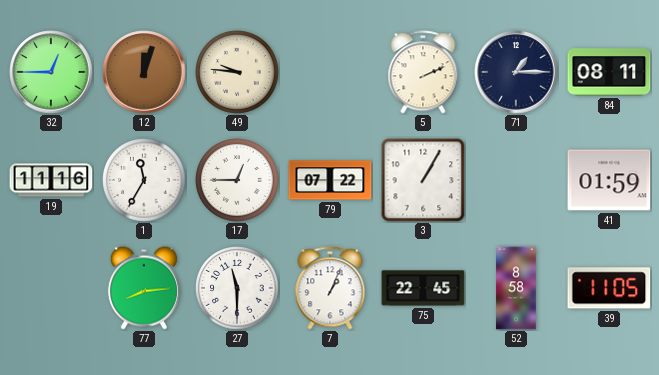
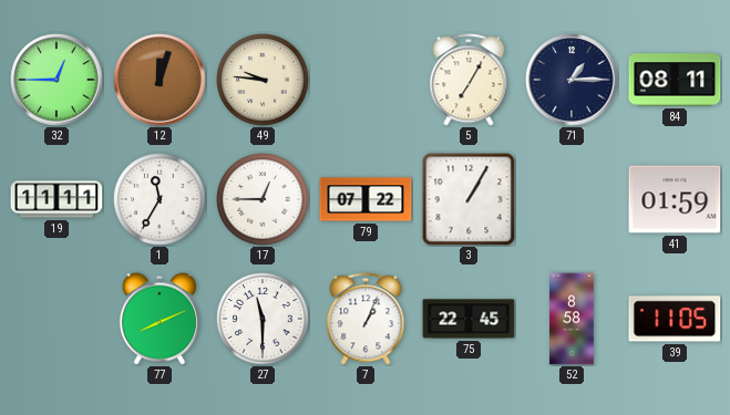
5: 2:11 -> 7:05 (469, 80)
19: 11:16 -> 11:11 (56, 199)
77: 8:14 -> 8:11 (160, 319)
